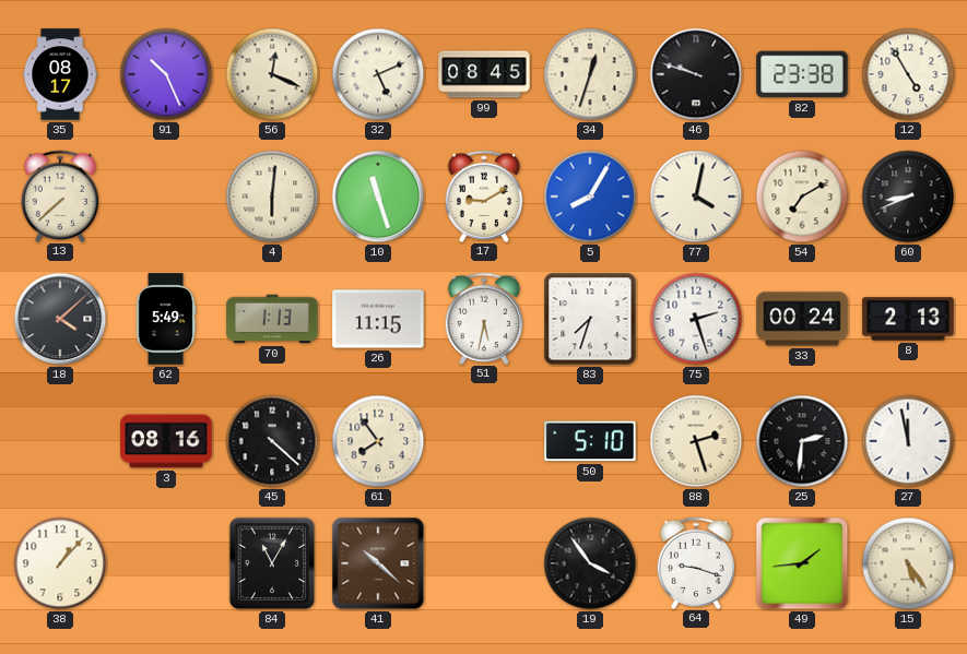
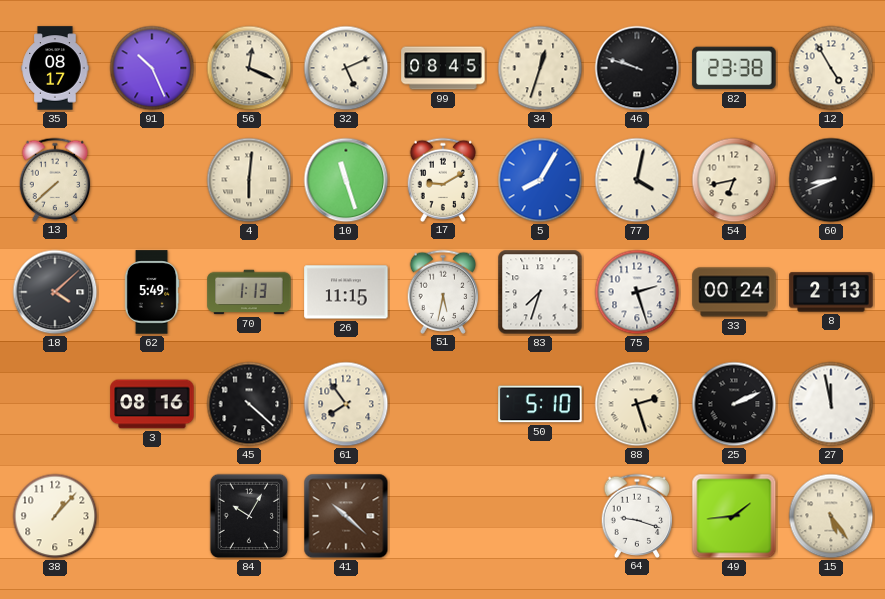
54: 7:10 -> 6:43 (734, 180)
25: 2:31 -> 2:11 (734, 404)
84: 11:05 -> 10:05 (249, 516)
19: 3:54 -> none (590, 563)
